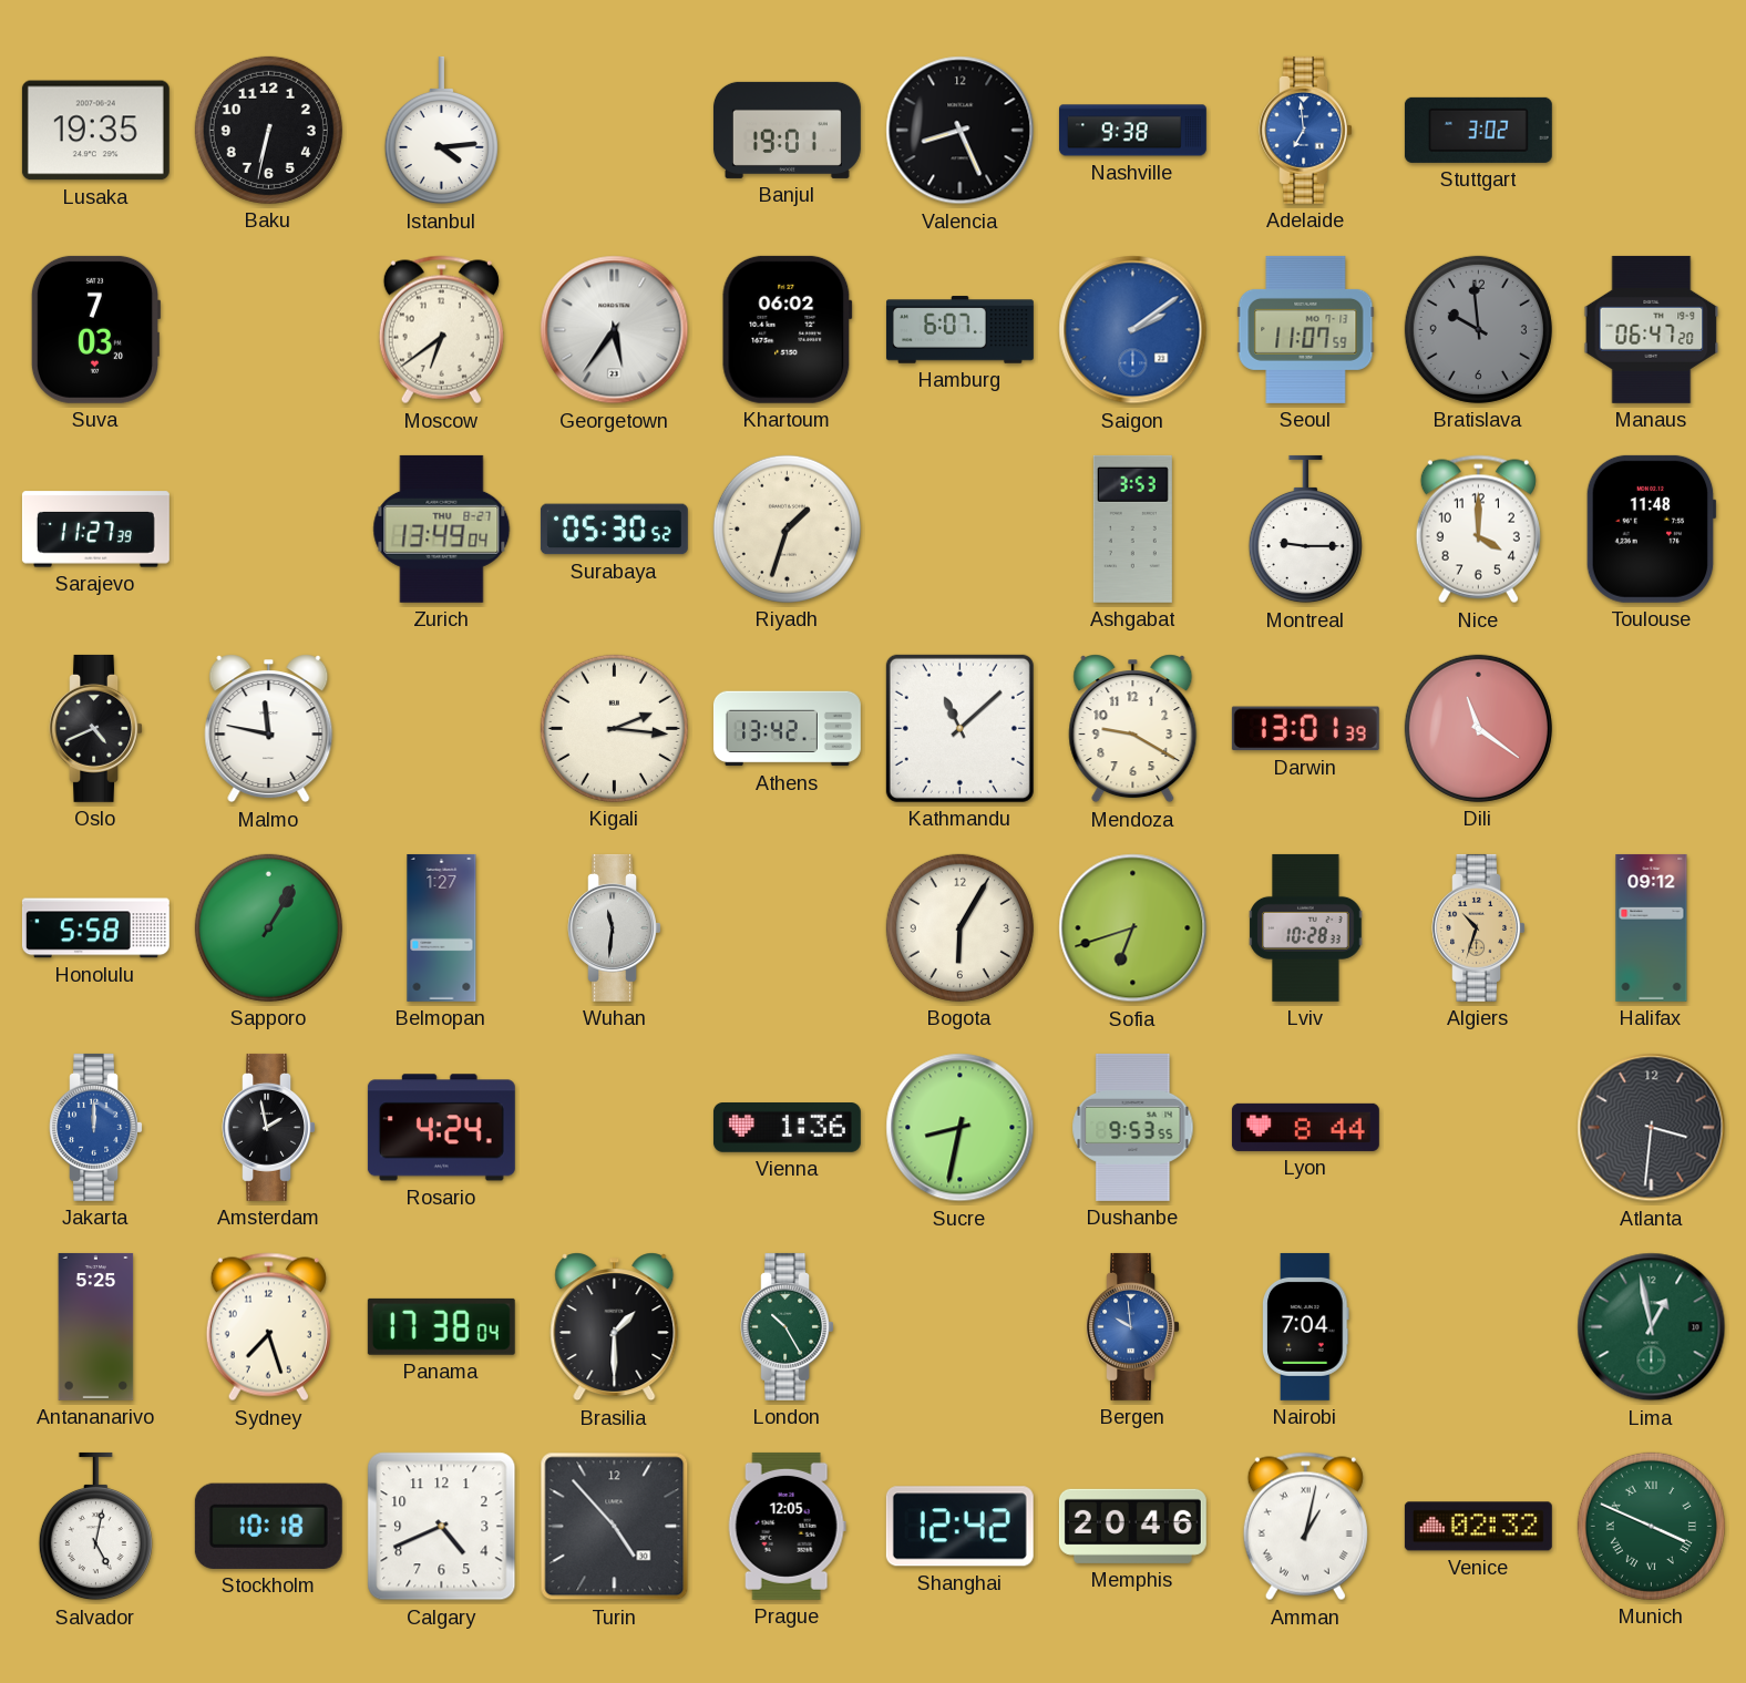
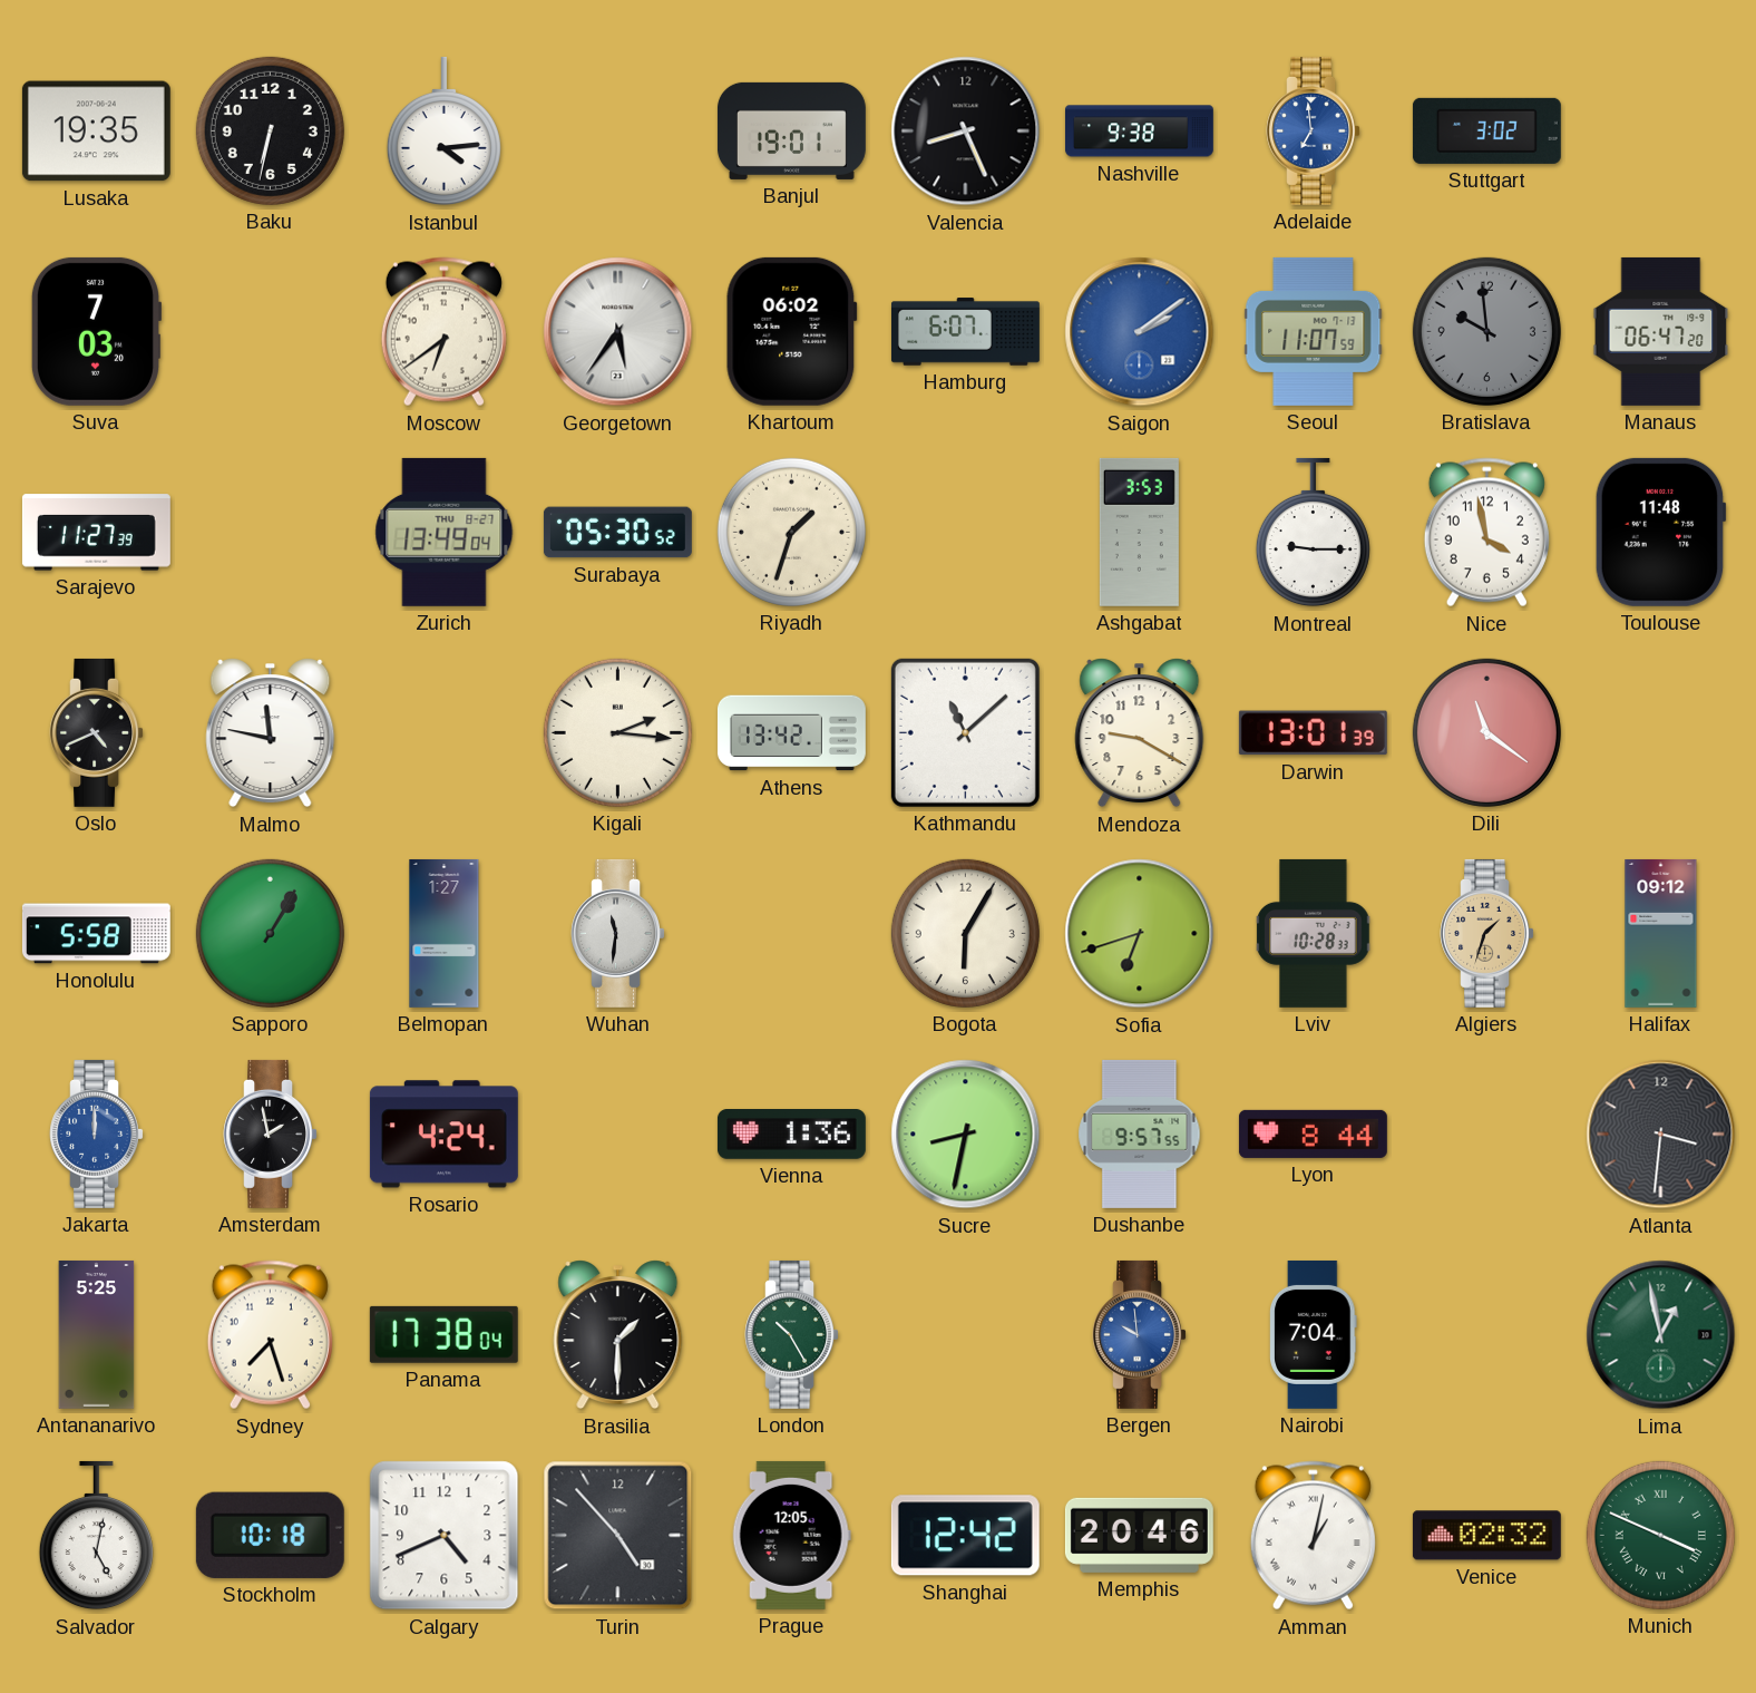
Nice: 4:00 -> 3:58 (1486, 533)
Algiers: 10:33 -> 1:33 (1486, 933)
Dushanbe: 9:53 -> 9:57 (1140, 1133)
